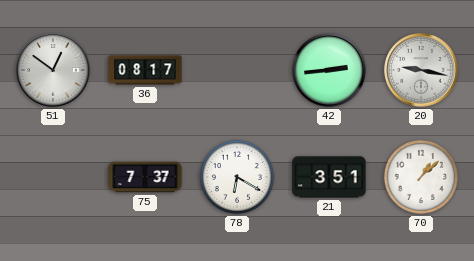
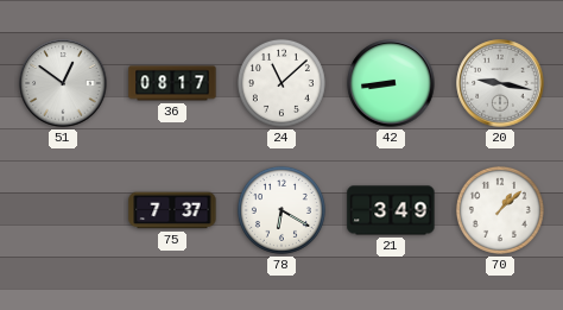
24: none -> 11:08 (281, 83)
42: 2:44 -> 8:44 (391, 83)
21: 3:51 -> 3:49 (391, 210)
